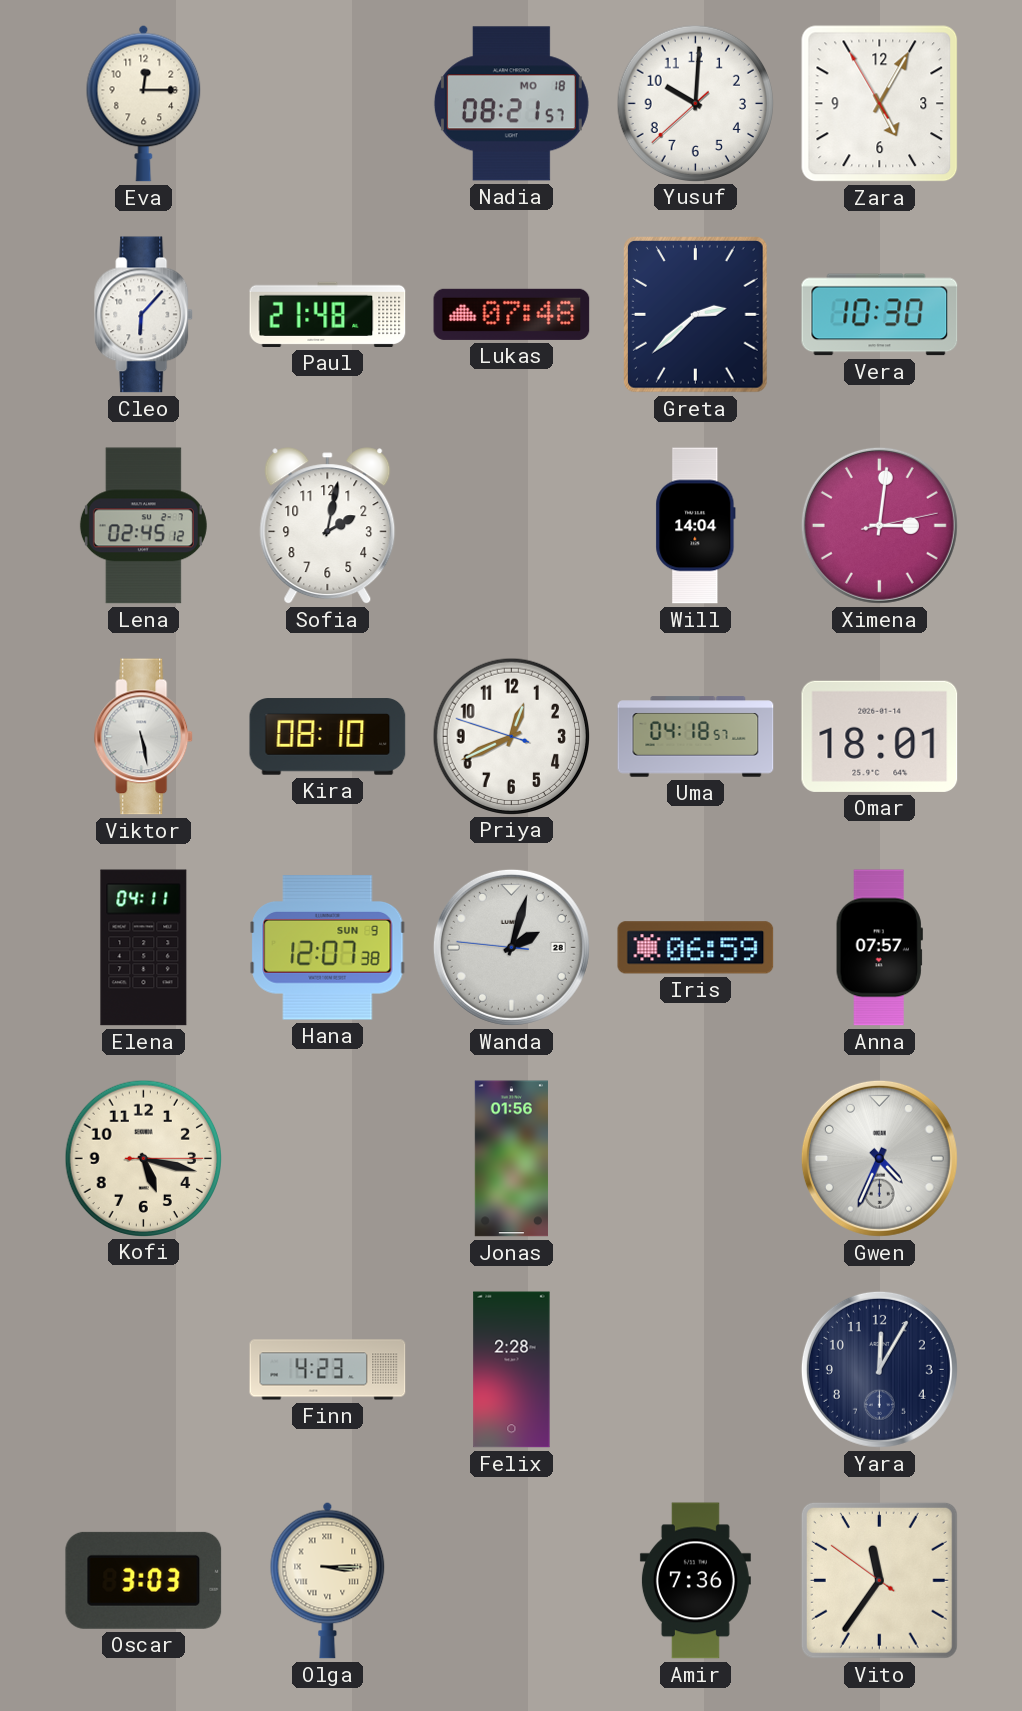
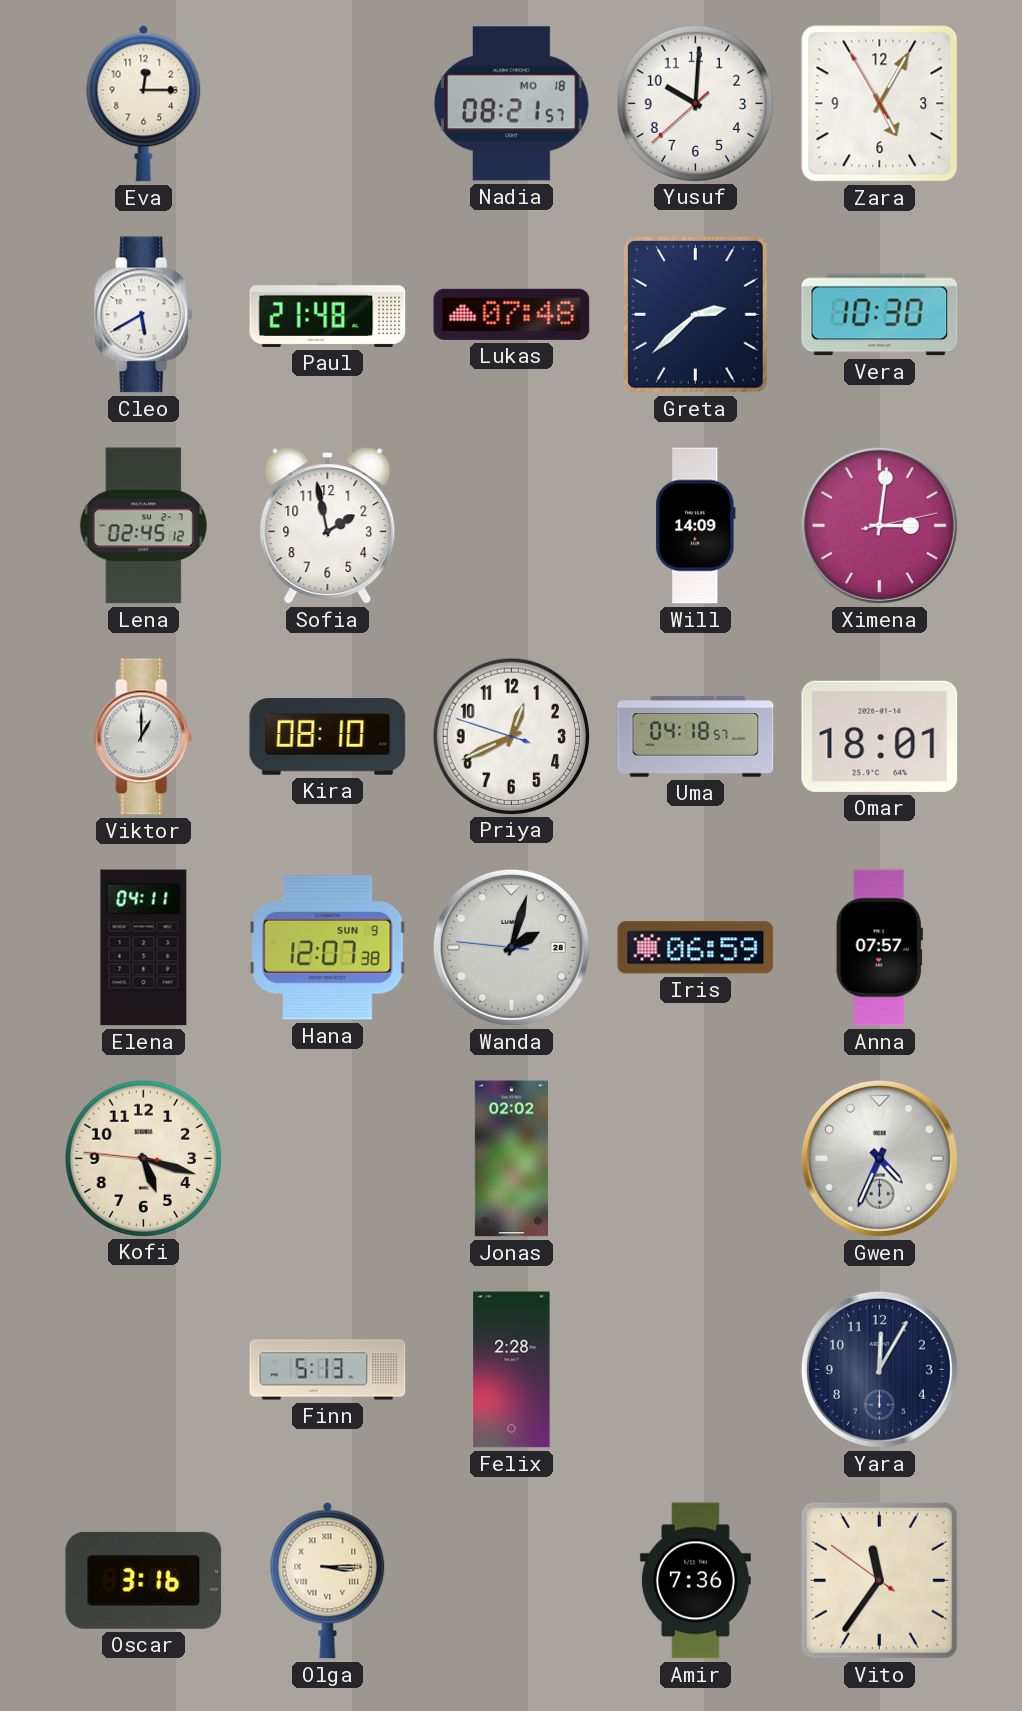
Cleo: 6:07 -> 5:40 (144, 315)
Sofia: 2:02 -> 1:58 (328, 526)
Will: 14:04 -> 14:09 (696, 526)
Viktor: 5:28 -> 1:00 (144, 737)
Kofi: 5:17:15 -> 5:17:46 (143, 1158)
Jonas: 01:56 -> 02:02 (511, 1159)
Finn: 4:23 -> 5:13 (328, 1370)
Oscar: 3:03 -> 3:16 (144, 1580)
